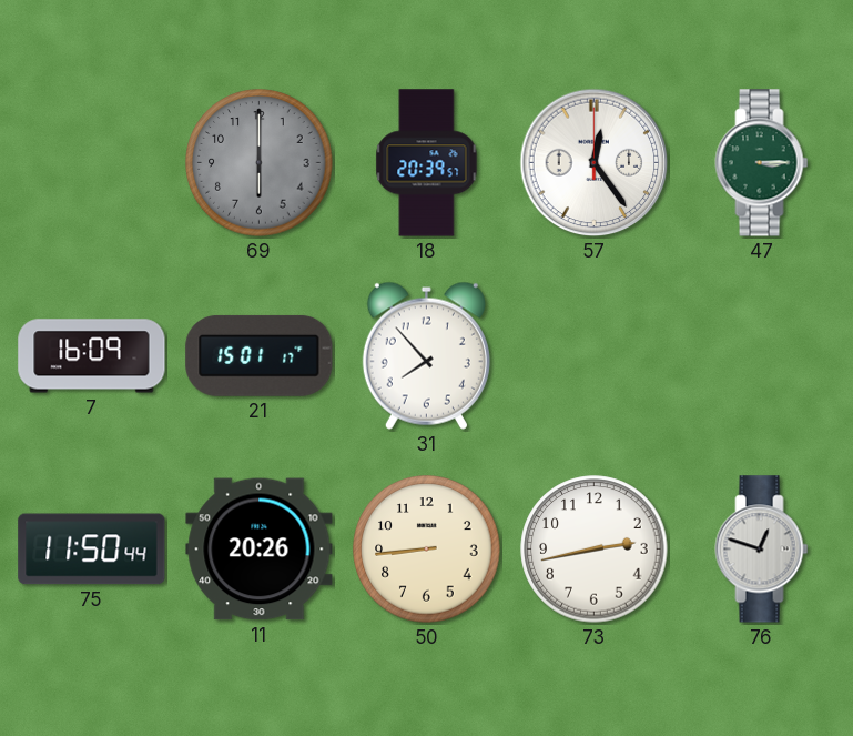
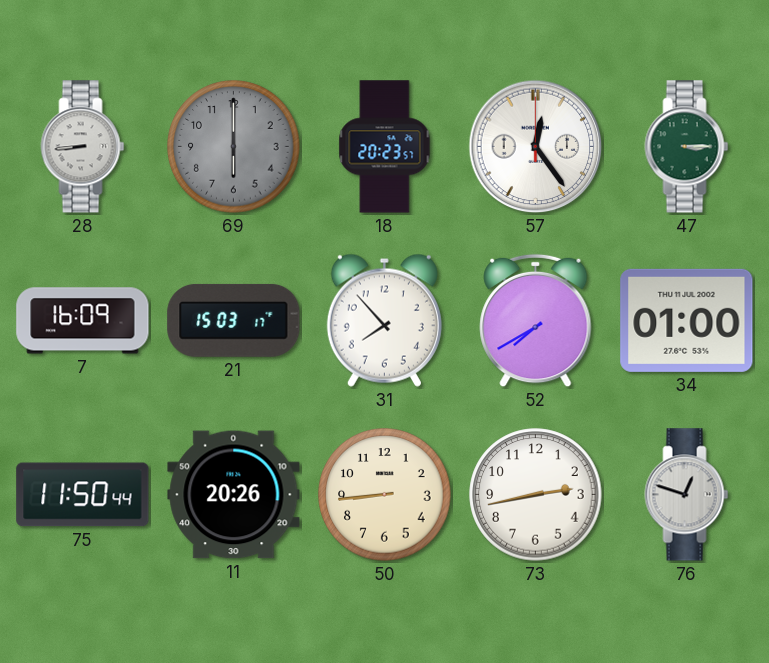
28: none -> 8:44 (83, 147)
18: 20:39 -> 20:23 (385, 147)
21: 15:01 -> 15:03 (234, 320)
52: none -> 7:40 (536, 321)
34: none -> 01:00 (687, 320)
